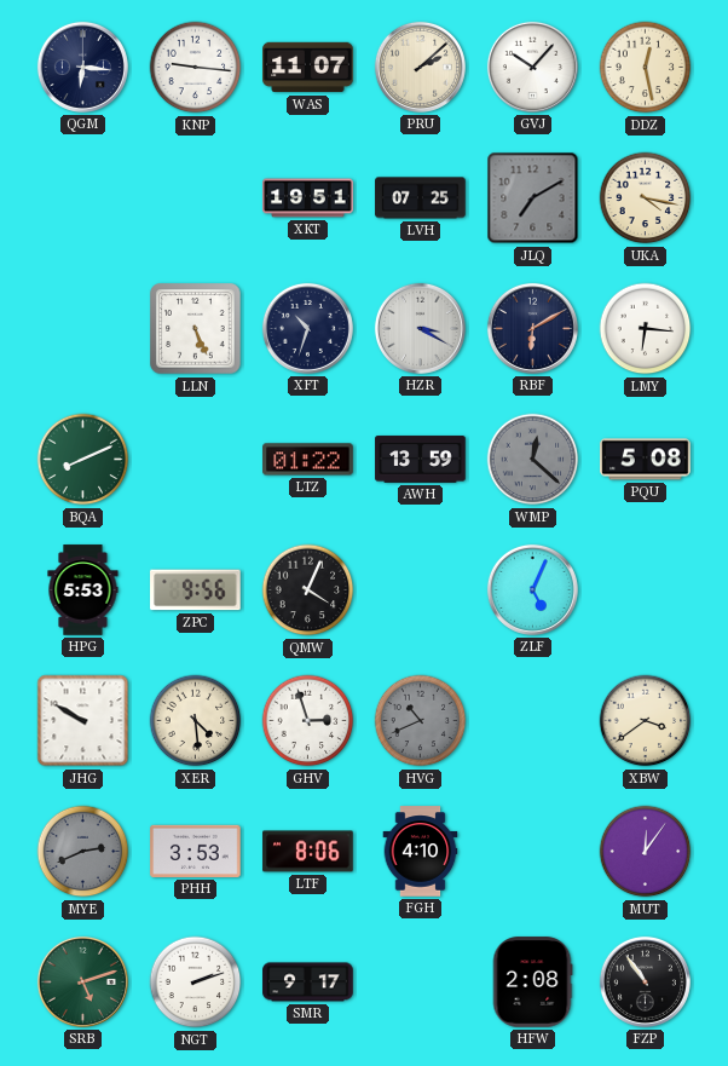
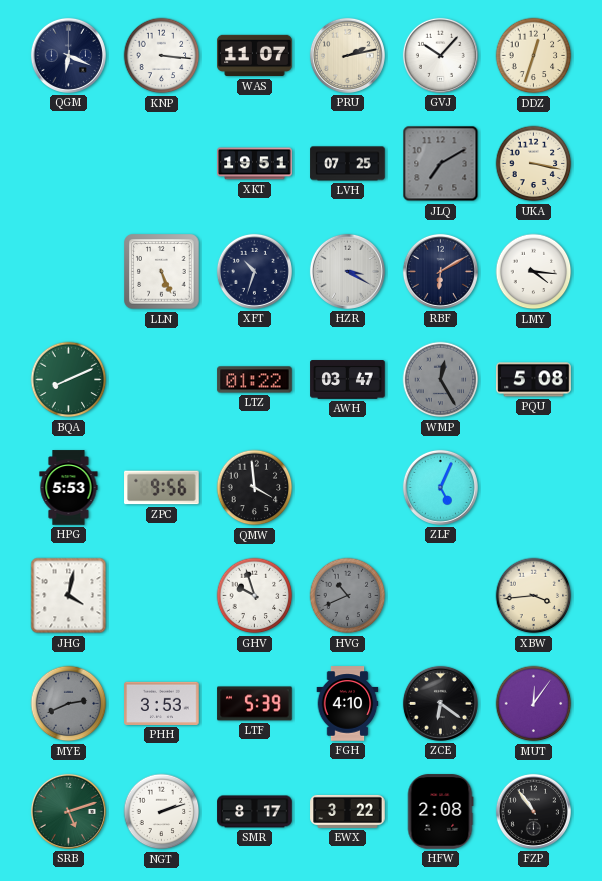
QGM: 6:16 -> 6:19 (68, 55)
KNP: 9:16 -> 3:16 (162, 56)
PRU: 2:08 -> 2:13 (347, 55)
DDZ: 12:28 -> 12:33 (534, 56)
UKA: 4:17 -> 3:17 (534, 164)
LMY: 6:16 -> 4:16 (534, 272)
AWH: 13:59 -> 03:47 (348, 380)
WMP: 12:22 -> 12:25 (441, 380)
QMW: 4:04 -> 3:59 (255, 488)
JHG: 9:50 -> 4:02 (69, 596)
XER: 4:29 -> none (196, 721)
GHV: 2:57 -> 9:57 (255, 596)
XBW: 3:39 -> 3:44 (534, 596)
LTF: 8:06 -> 5:39 (255, 704)
ZCE: none -> 6:21 (440, 703)
SMR: 9:17 -> 8:17 (255, 812)
EWX: none -> 3:22 (348, 811)
